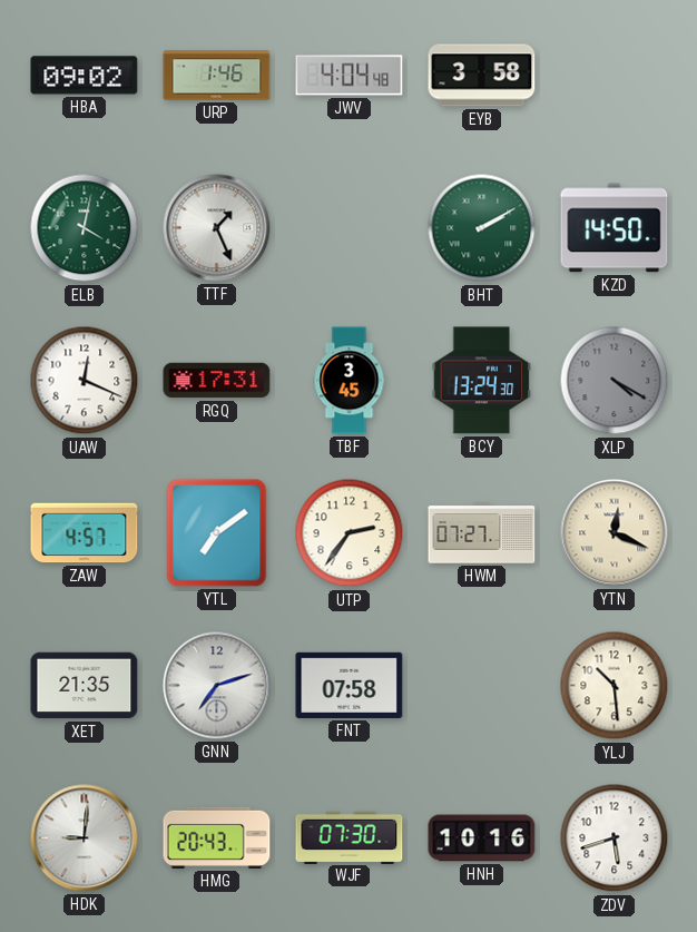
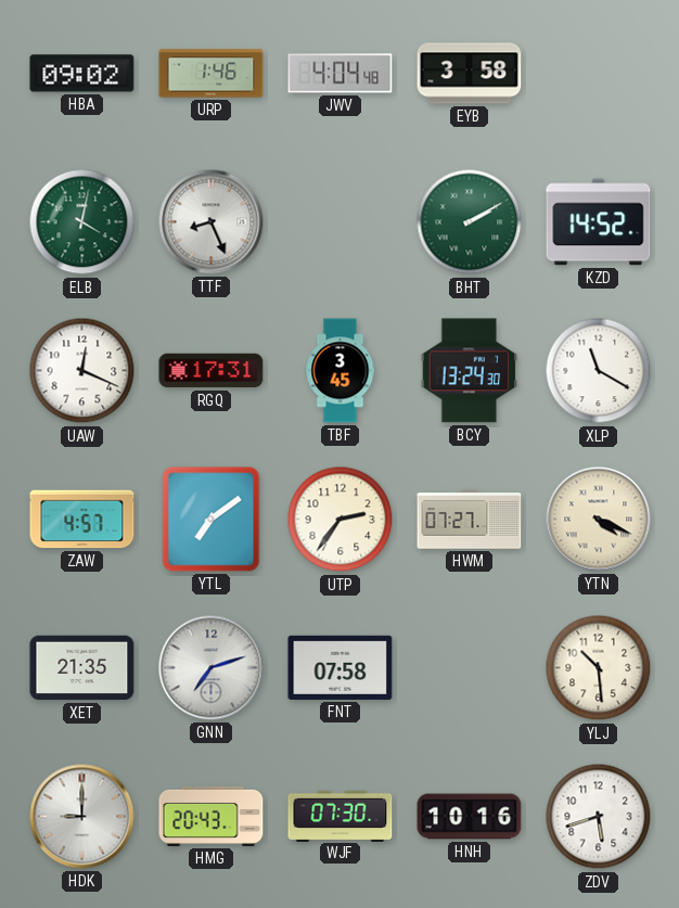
TTF: 1:26 -> 8:26 (212, 222)
KZD: 14:50 -> 14:52 (599, 222)
XLP: 4:20 -> 11:20 (599, 371)
XLP dial: grey -> white (599, 371)
YTN: 12:19 -> 4:19 (599, 520)
HDK: 9:01 -> 9:00 (82, 817)
